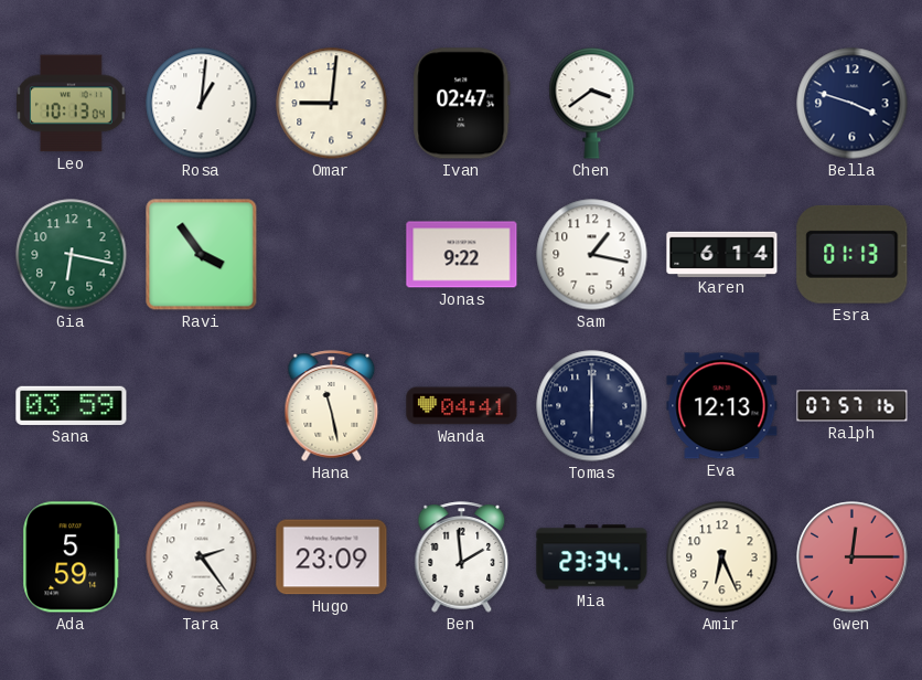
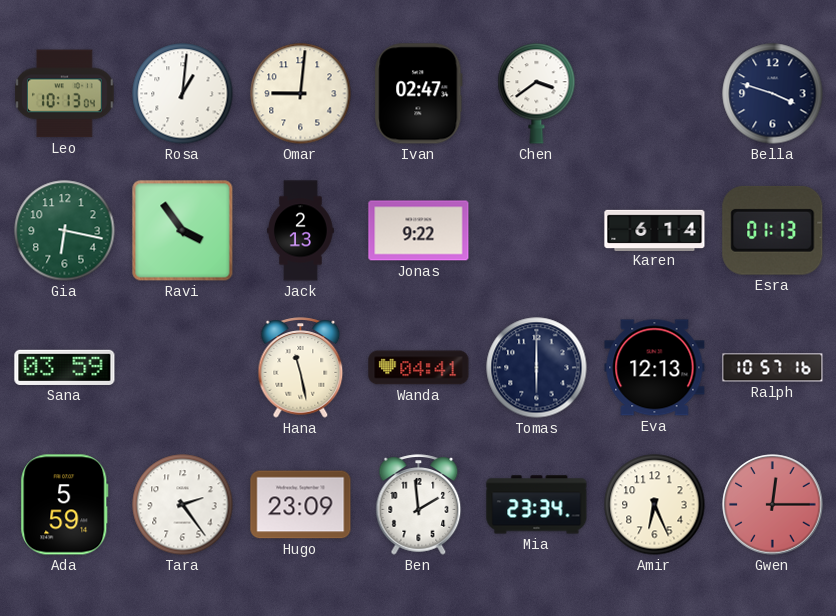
Jack: none -> 2:13 (301, 231)
Sam: 1:17 -> none (592, 255)
Ralph: 07:57 -> 10:57 (773, 368)
